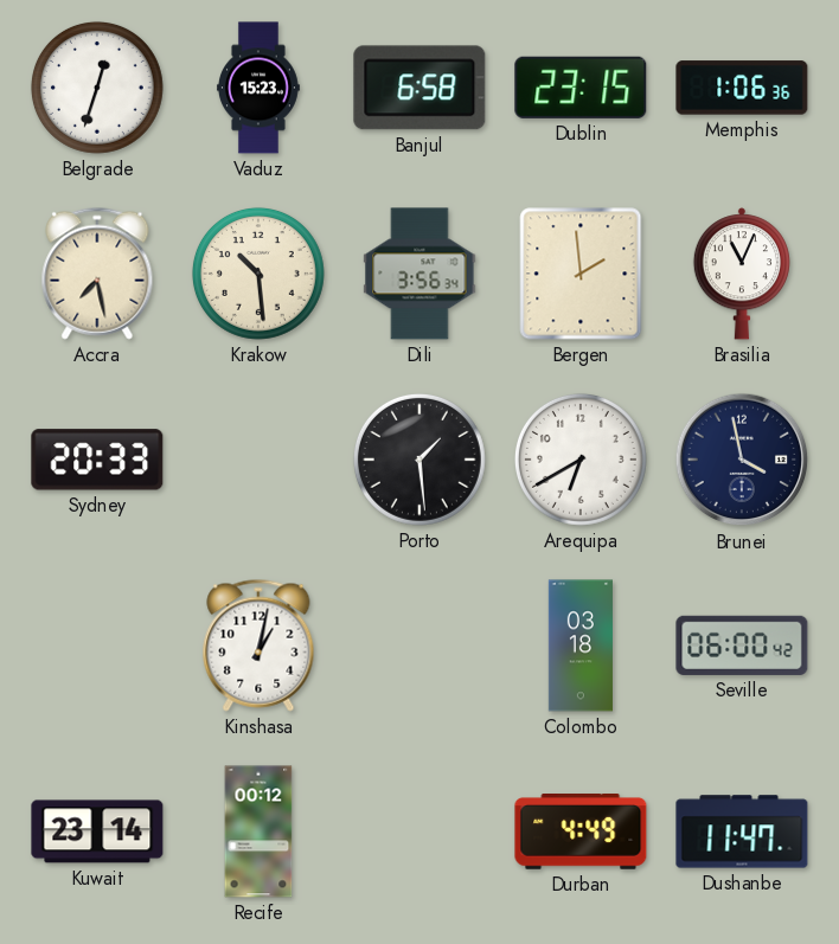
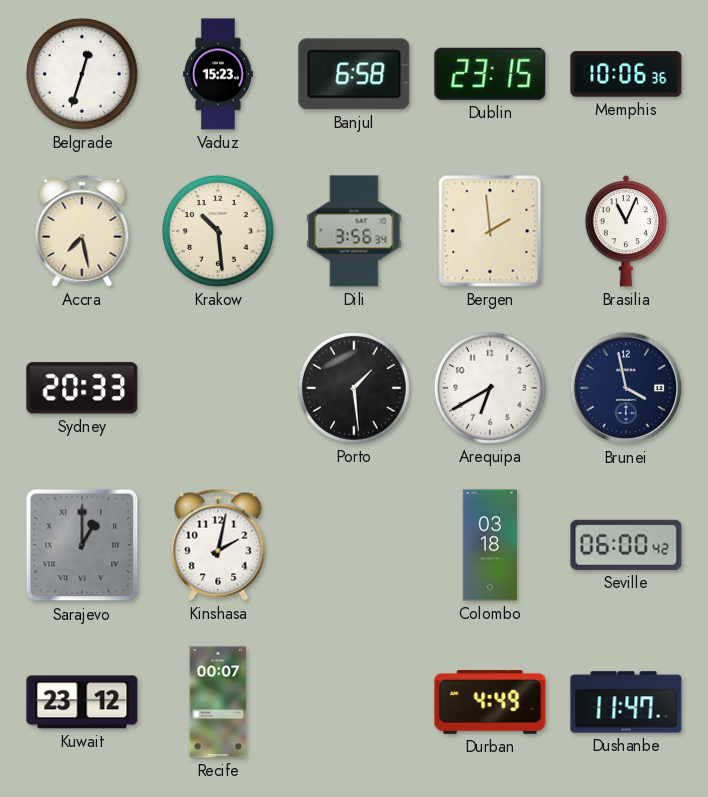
Memphis: 1:06 -> 10:06 (626, 74)
Sarajevo: none -> 1:00 (82, 545)
Kinshasa: 1:02 -> 2:02 (218, 545)
Kuwait: 23:14 -> 23:12 (82, 702)
Recife: 00:12 -> 00:07 (218, 702)
